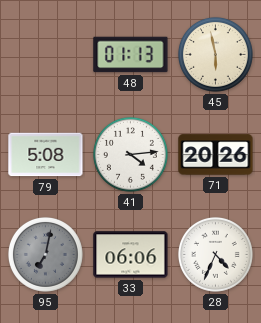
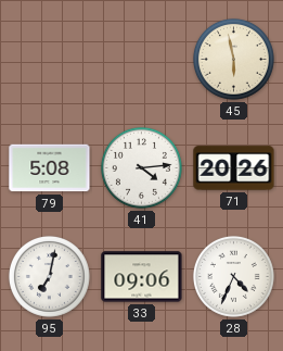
48: 01:13 -> none (131, 55)
95 dial: grey -> white (49, 276)
33: 06:06 -> 09:06 (142, 277)
